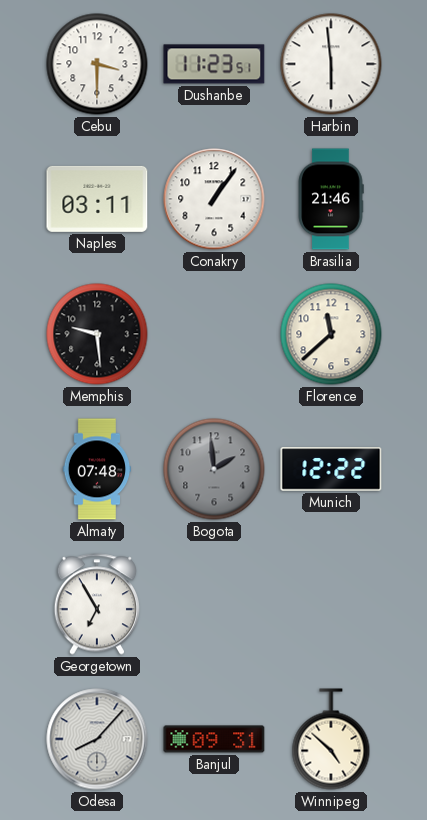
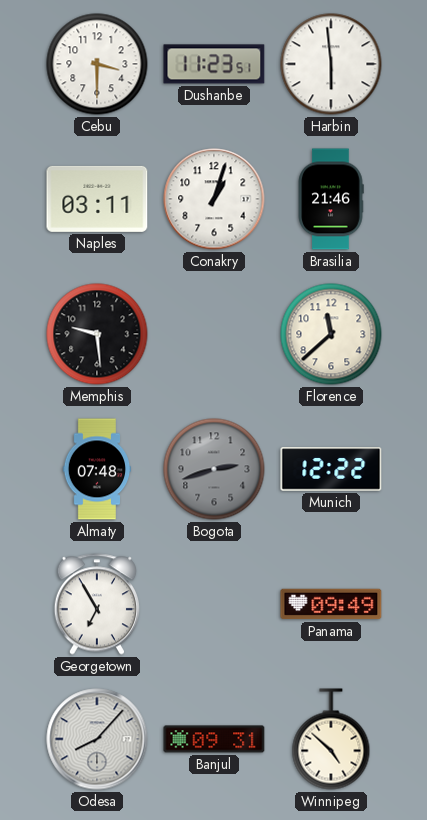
Conakry: 1:06 -> 1:03 (214, 199)
Bogota: 1:59 -> 2:42 (214, 469)
Panama: none -> 09:49 (331, 604)
